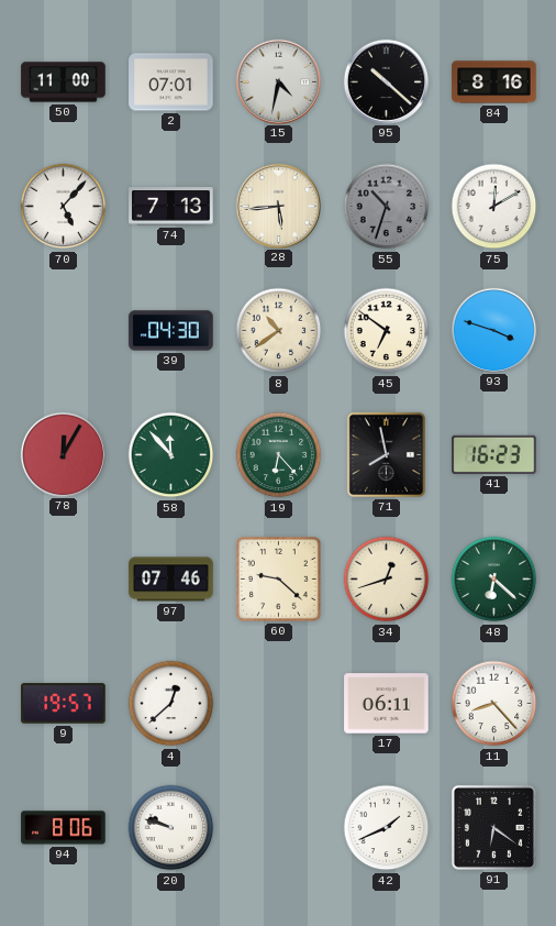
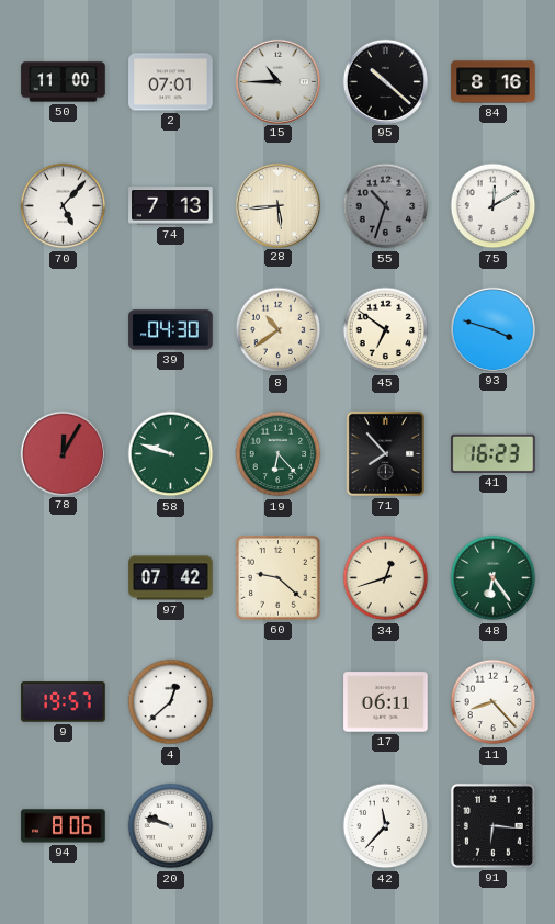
15: 4:32 -> 10:45 (277, 81)
58: 11:53 -> 9:48 (171, 454)
71: 7:58 -> 7:53 (385, 453)
97: 07:46 -> 07:42 (171, 578)
48: 6:22 -> 6:24 (494, 578)
42: 1:41 -> 11:37 (386, 826)
91: 6:21 -> 6:16 (492, 825)
